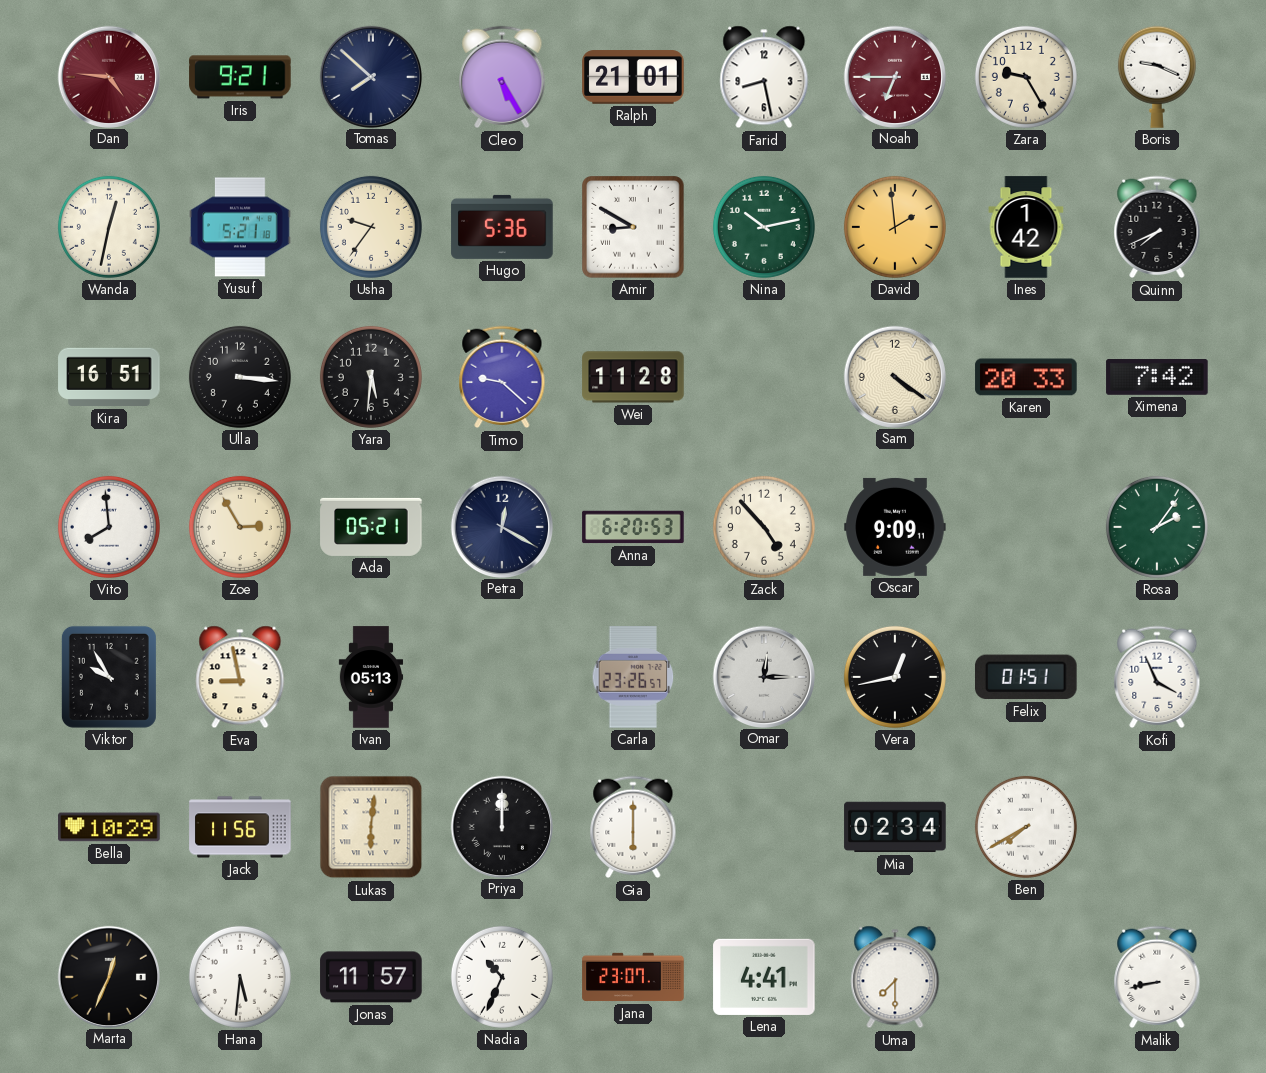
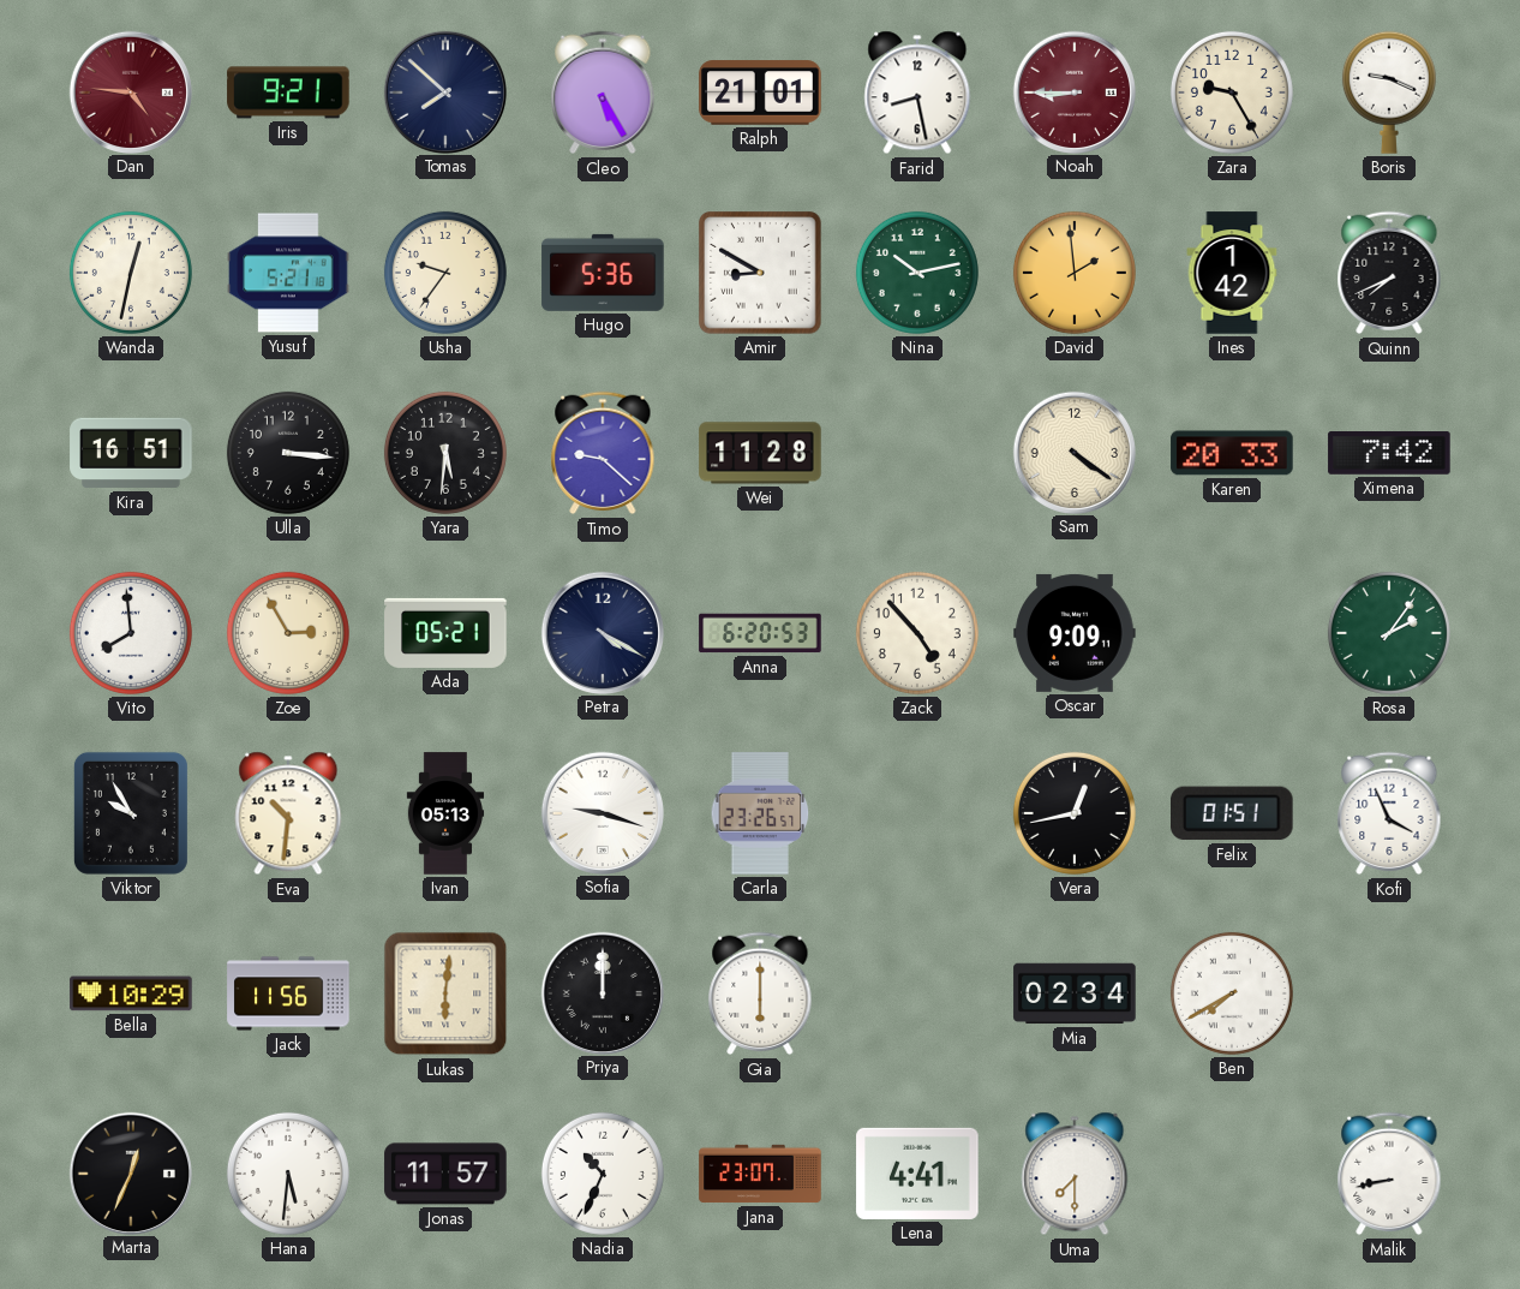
Noah: 6:45 -> 8:45 (1073, 91)
Petra: 12:20 -> 4:20 (602, 632)
Eva: 8:58 -> 10:31 (288, 813)
Sofia: none -> 9:18 (602, 812)
Omar: 12:15 -> none (763, 676)
